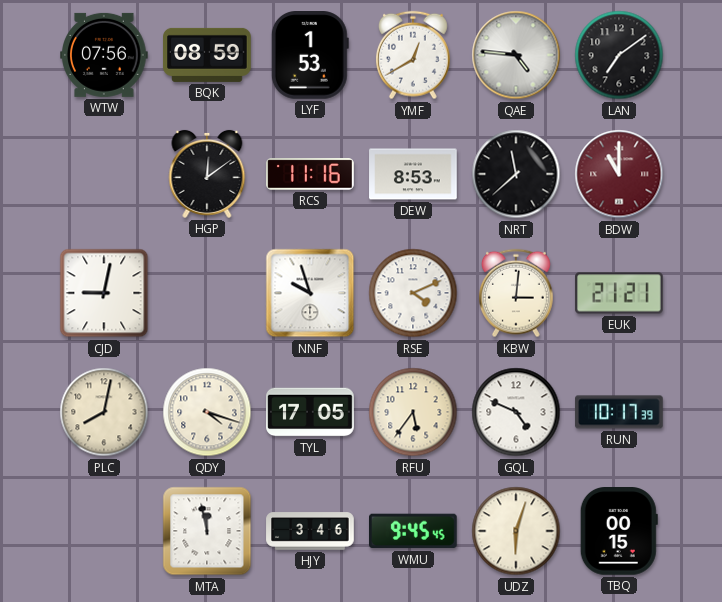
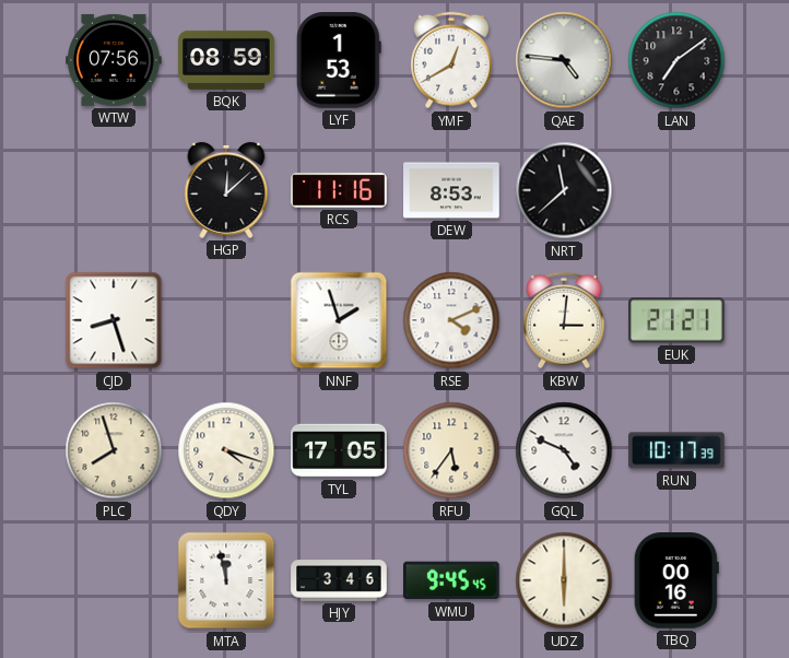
HGP: 12:09 -> 12:08 (226, 190)
BDW: 11:00 -> none (619, 174)
CJD: 9:02 -> 8:27 (114, 320)
NNF: 9:57 -> 1:57 (339, 320)
PLC: 8:02 -> 7:57 (114, 450)
UDZ: 6:03 -> 6:00 (564, 580)
TBQ: 00:15 -> 00:16 (676, 580)
